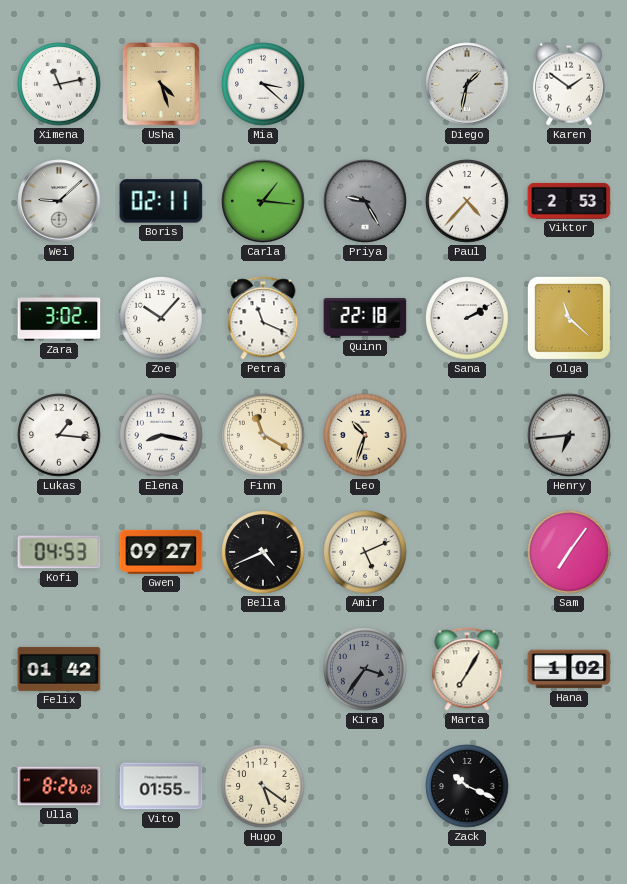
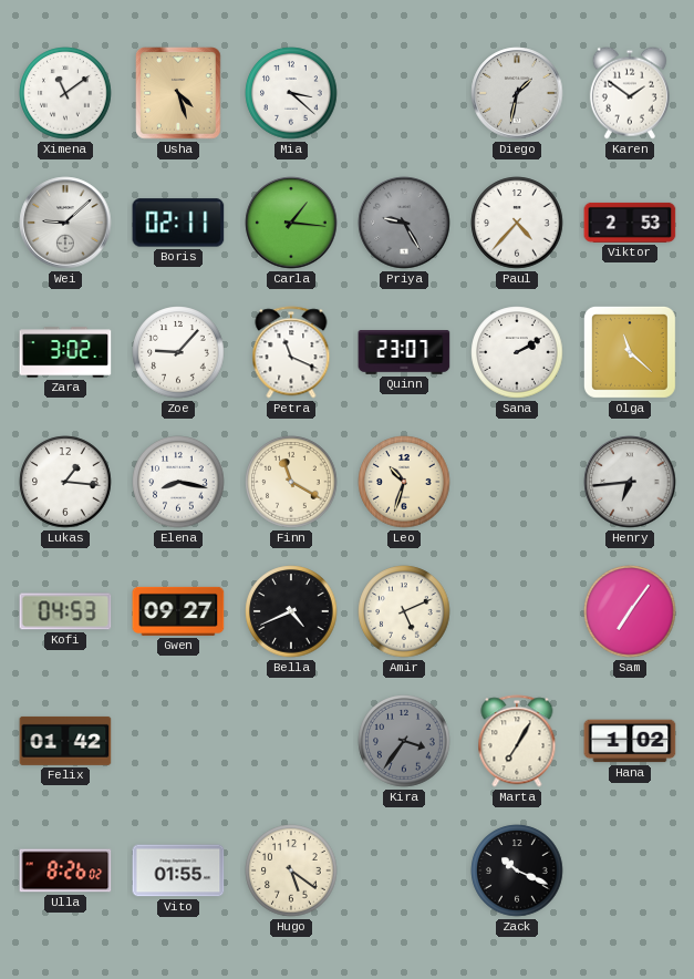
Ximena: 11:13 -> 11:09 (65, 93)
Zoe: 10:07 -> 9:07 (178, 352)
Quinn: 22:18 -> 23:07 (404, 352)
